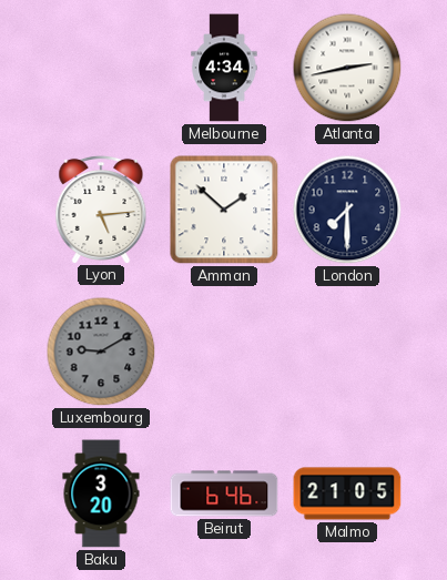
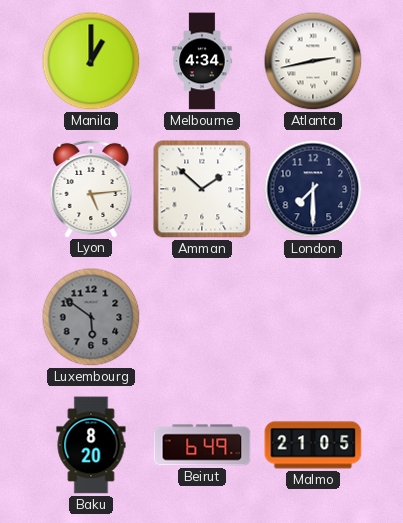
Manila: none -> 1:00 (91, 61)
Luxembourg: 9:10 -> 5:51 (91, 317)
Baku: 3:20 -> 8:20 (91, 445)
Beirut: 6:46 -> 6:49 (202, 445)
